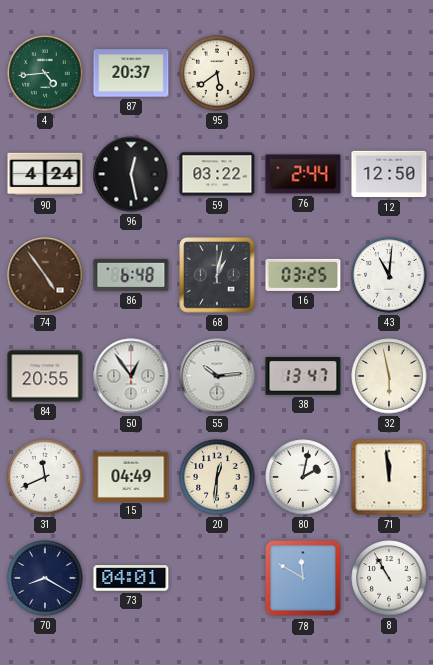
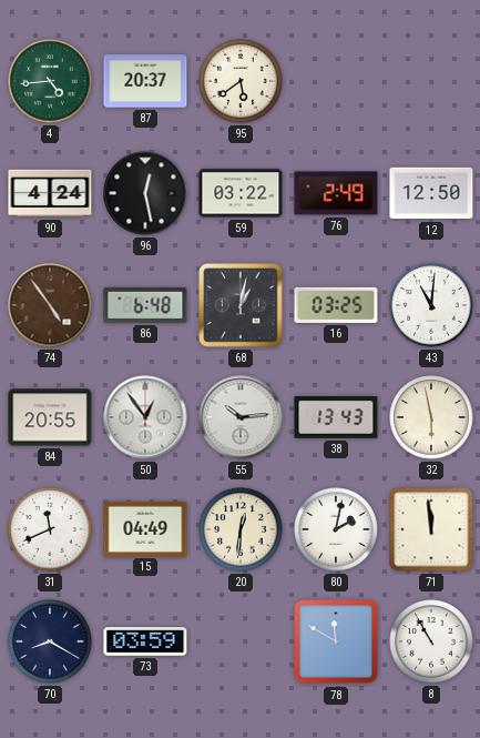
76: 2:44 -> 2:49 (336, 193)
38: 13:47 -> 13:43 (336, 417)
73: 04:01 -> 03:59 (145, 641)
